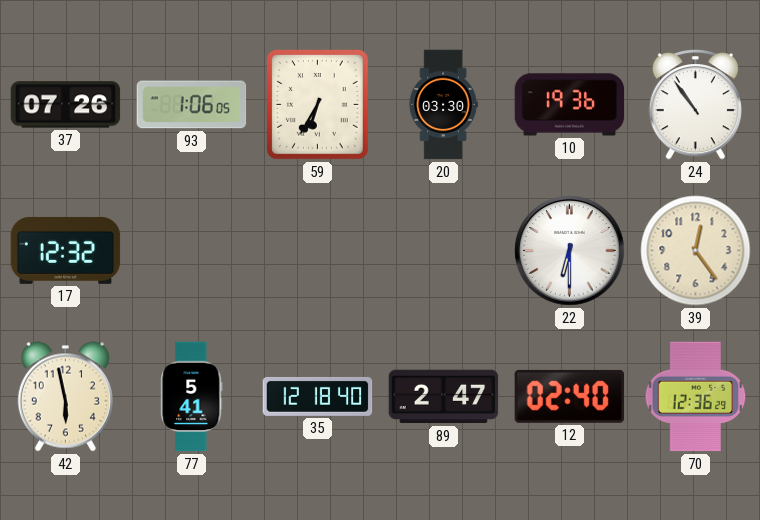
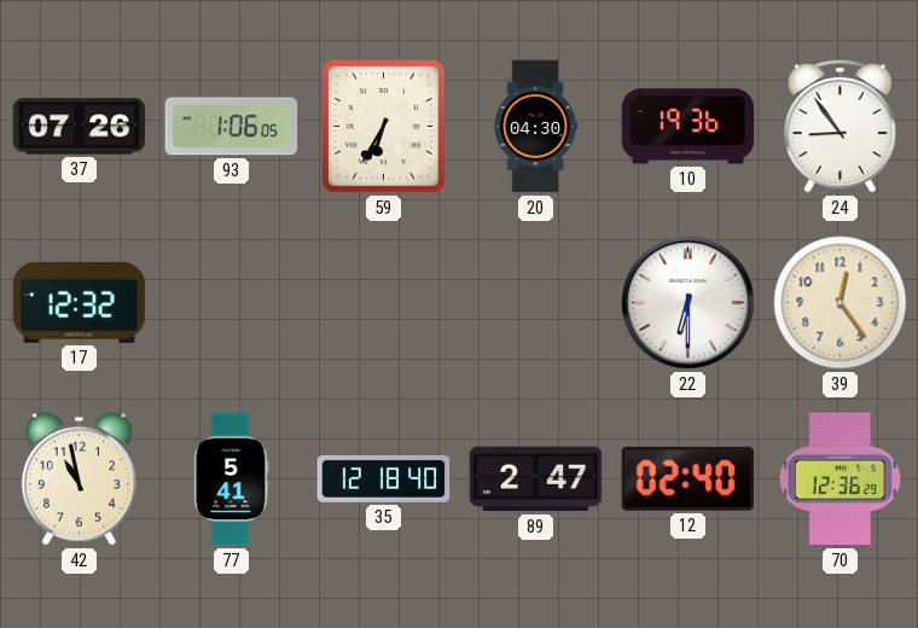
20: 03:30 -> 04:30 (535, 127)
24: 10:54 -> 8:54 (839, 127)
42: 5:58 -> 10:58 (79, 479)
